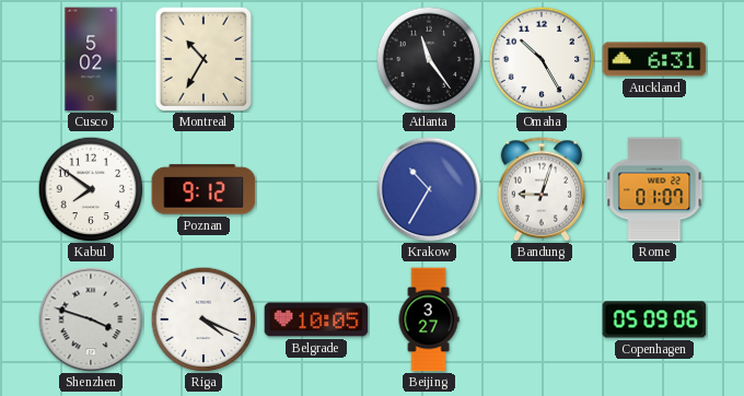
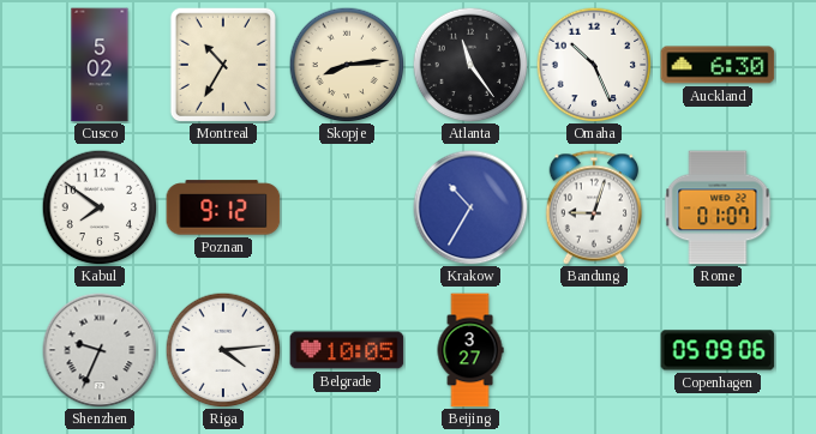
Skopje: none -> 8:14 (347, 65)
Omaha: 10:25 -> 10:26 (594, 65)
Auckland: 6:31 -> 6:30 (718, 65)
Shenzhen: 3:48 -> 9:34 (100, 350)
Riga: 4:19 -> 4:14 (223, 350)
